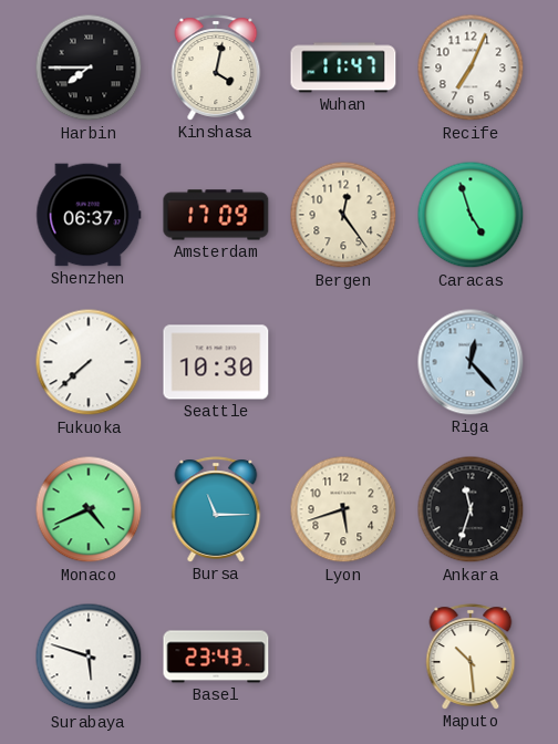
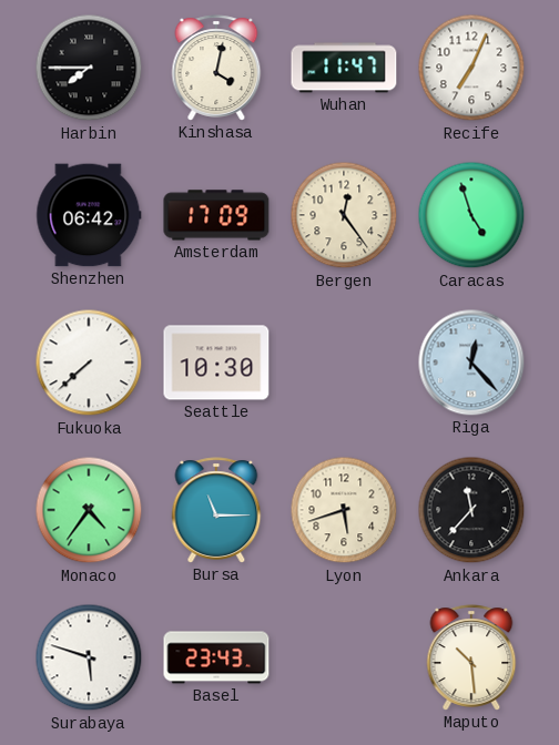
Shenzhen: 06:37 -> 06:42 (89, 215)
Monaco: 4:41 -> 4:36 (89, 510)
Ankara: 11:33 -> 11:37 (471, 510)
